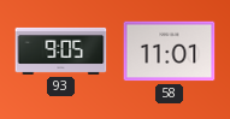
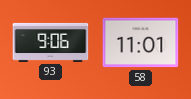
93: 9:05 -> 9:06 (51, 42)
